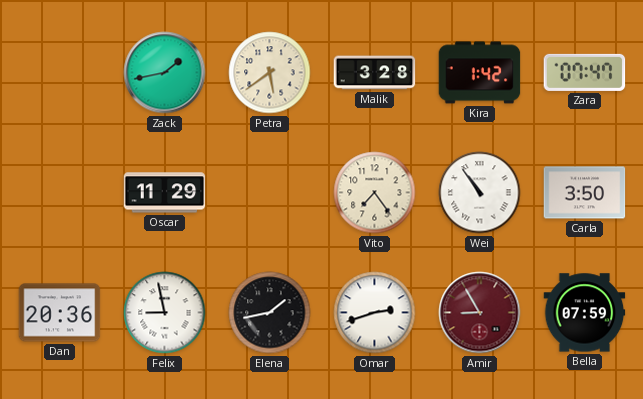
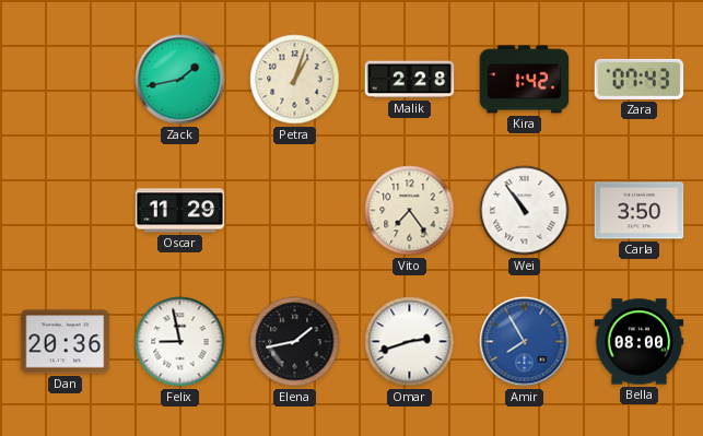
Petra: 5:39 -> 1:03 (295, 80)
Malik: 3:28 -> 2:28 (410, 80)
Zara: 07:47 -> 07:43 (640, 79)
Amir: 8:55 -> 7:55 (525, 342)
Amir dial: burgundy -> blue (525, 342)
Bella: 07:59 -> 08:00 (640, 342)
